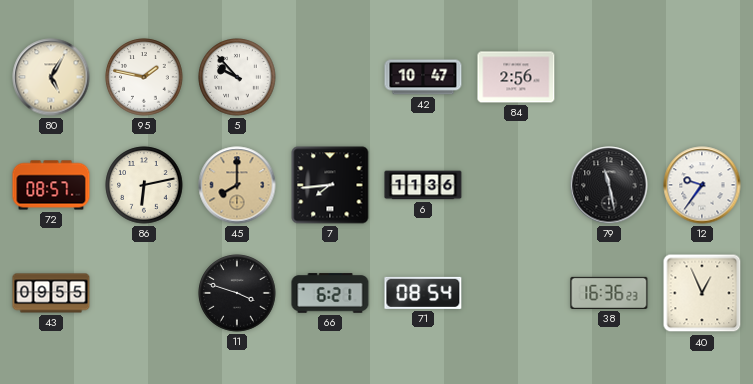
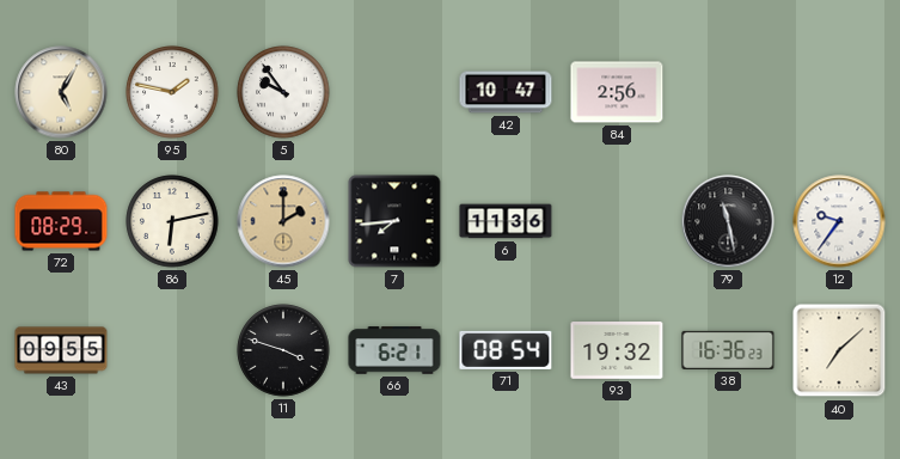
5: 9:53 -> 9:54 (283, 92)
72: 08:57 -> 08:29 (61, 221)
45: 8:00 -> 2:00 (283, 221)
93: none -> 19:32 (617, 351)
40: 12:56 -> 7:08 (839, 350)
